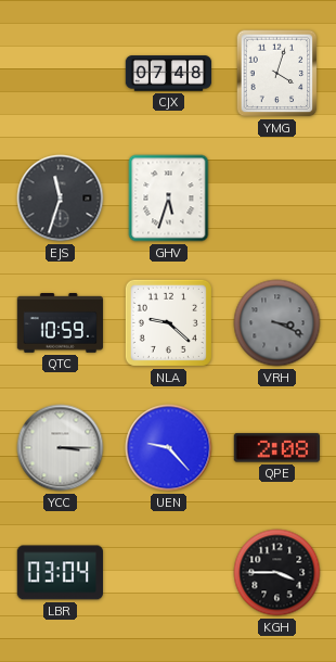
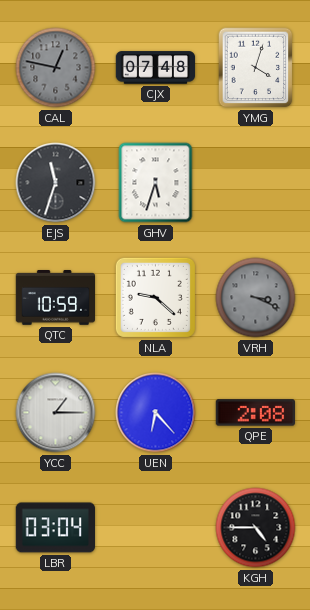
CAL: none -> 12:47 (56, 68)
YCC: 3:15 -> 1:15 (56, 413)
UEN: 9:23 -> 6:23 (156, 413)
KGH: 3:45 -> 4:45 (256, 528)
